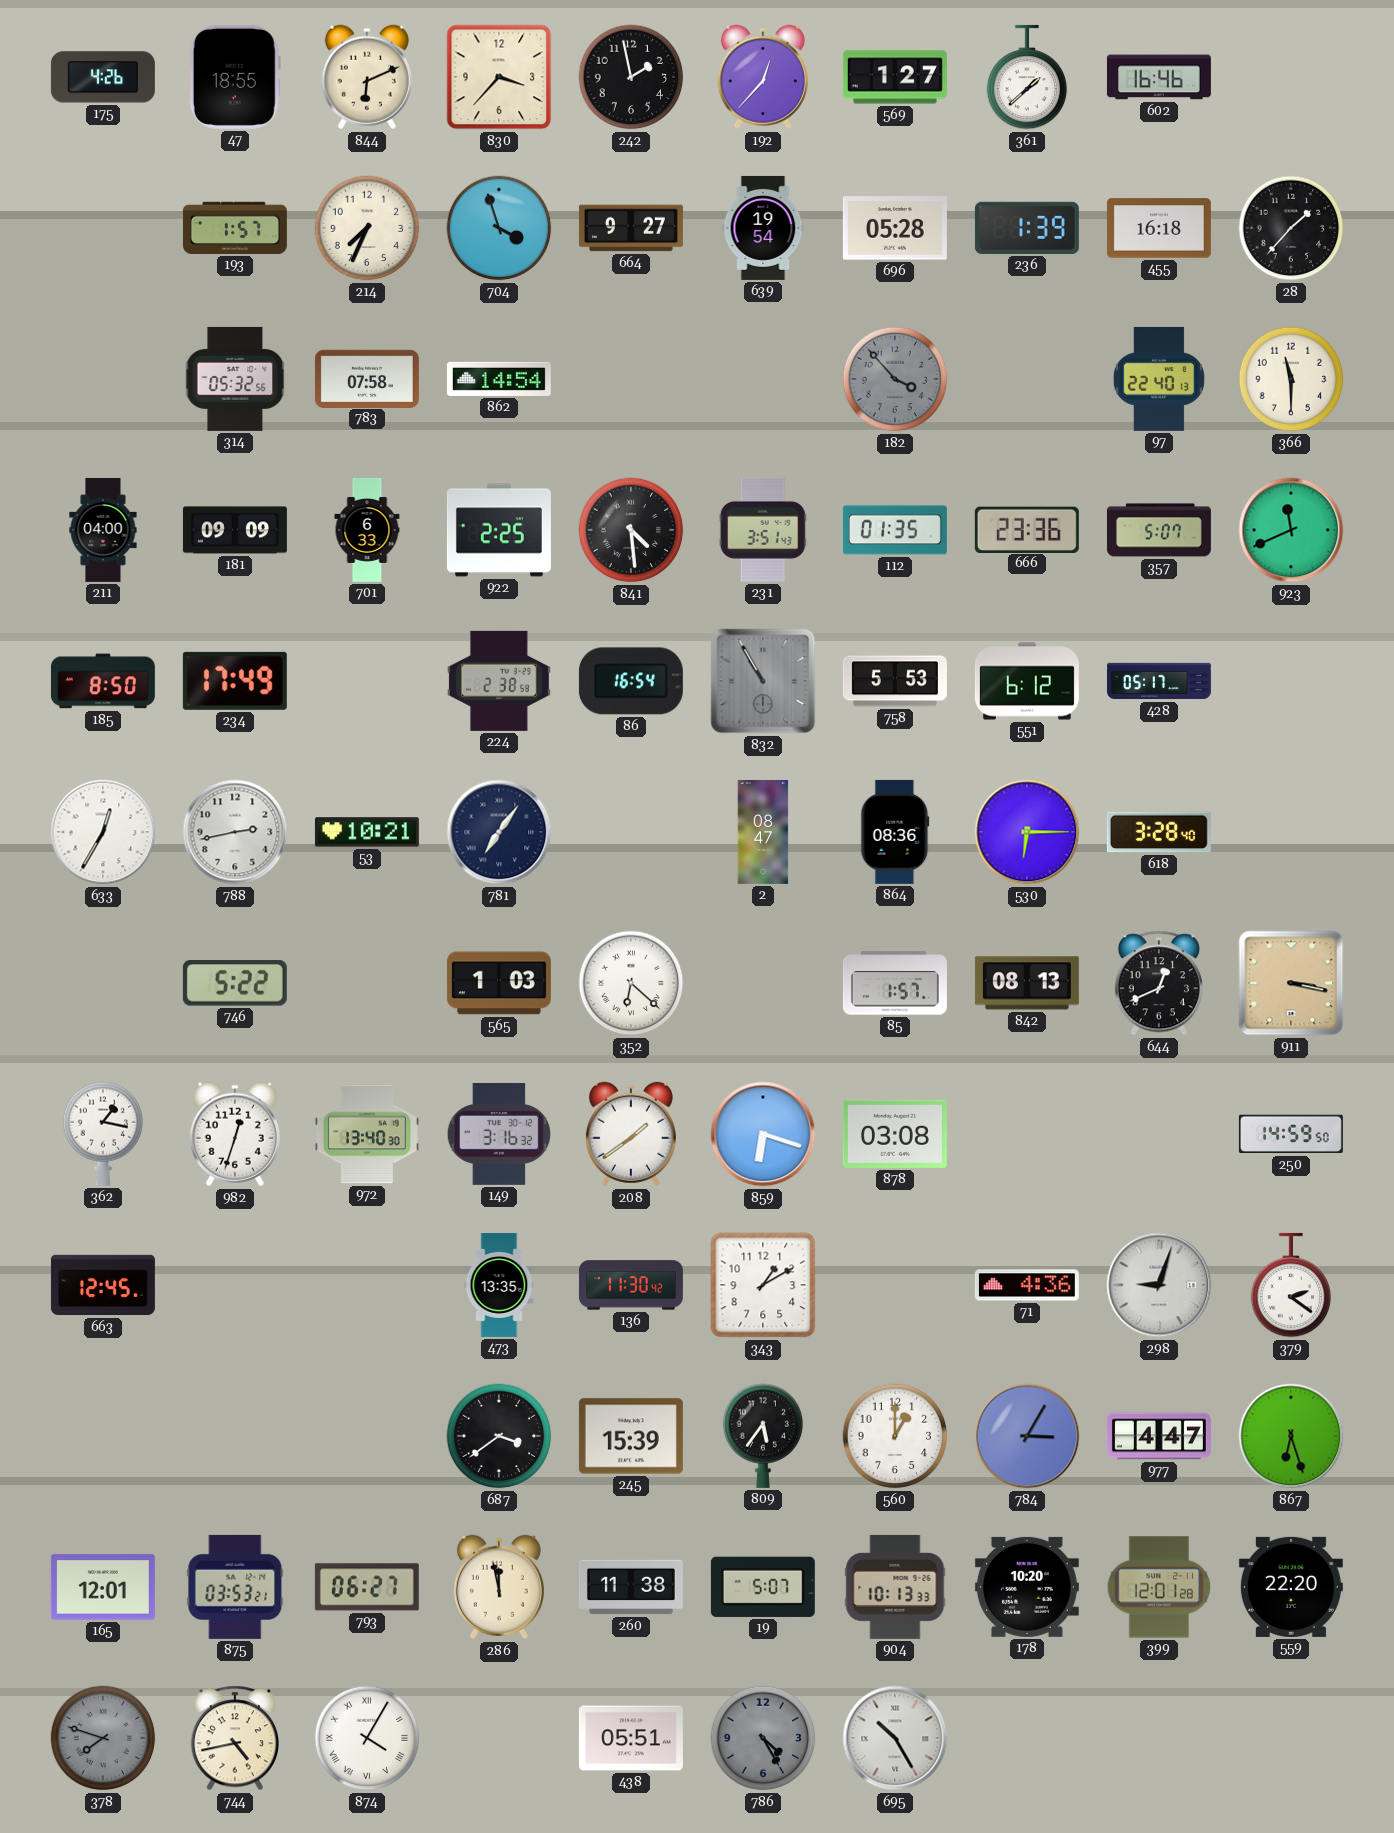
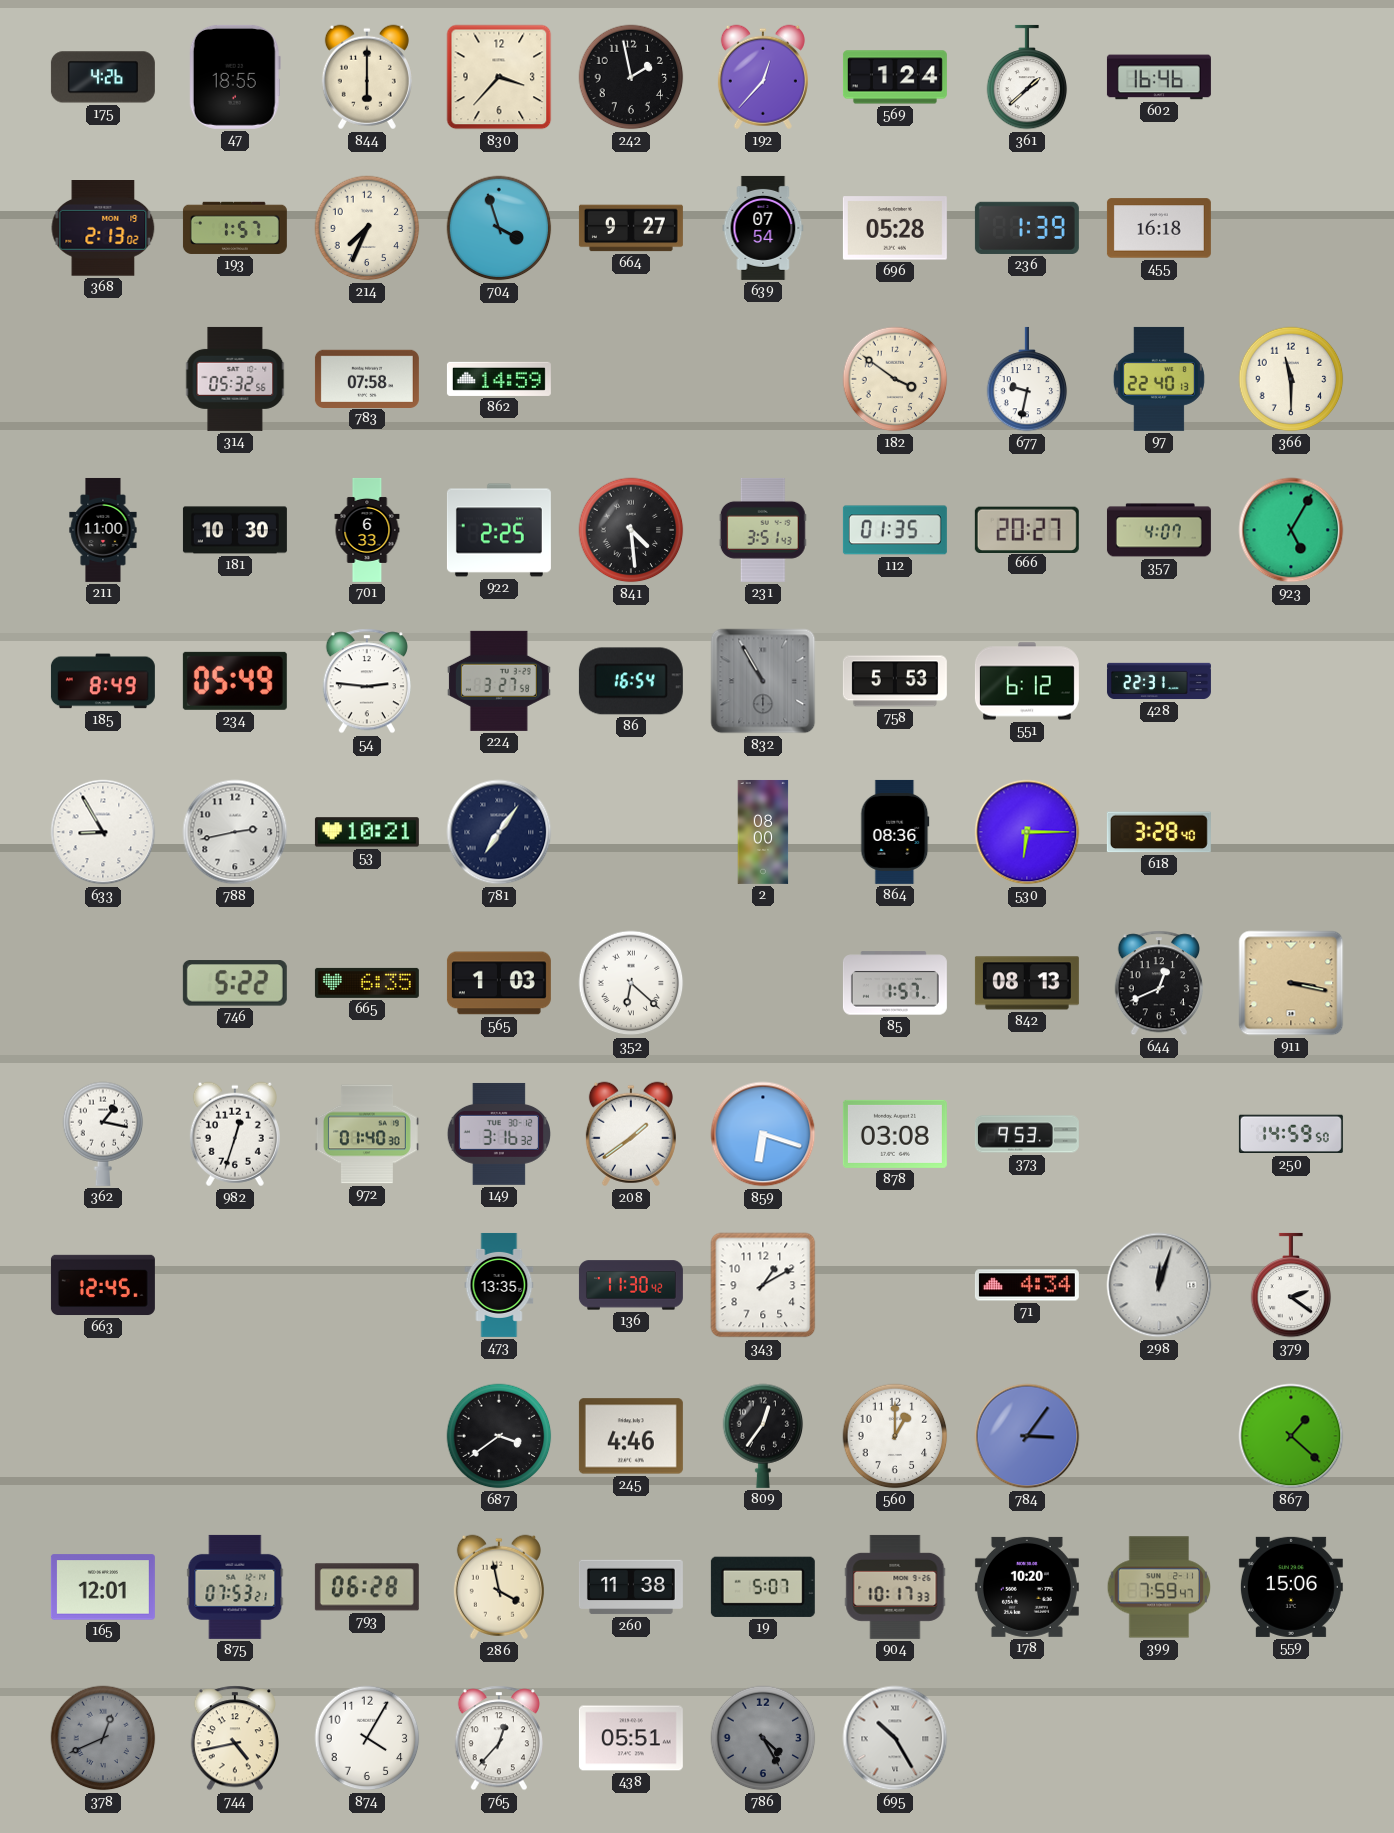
844: 6:11 -> 6:00 (367, 77)
569: 1:27 -> 1:24 (895, 77)
368: none -> 2:13 (103, 229)
639: 19:54 -> 07:54 (763, 228)
28: 1:37 -> none (1291, 228)
862: 14:54 -> 14:59 (499, 379)
182: 3:53 -> 3:51 (895, 379)
182 dial: grey -> cream (895, 379)
677: none -> 9:32 (1027, 379)
211: 04:00 -> 11:00 (103, 530)
181: 09:09 -> 10:30 (235, 530)
666: 23:36 -> 20:27 (1027, 529)
357: 5:07 -> 4:07 (1159, 530)
923: 11:41 -> 5:05 (1291, 530)
185: 8:50 -> 8:49 (103, 681)
234: 17:49 -> 05:49 (235, 681)
54: none -> 2:46 (366, 681)
224: 2:38 -> 3:27 (499, 681)
428: 05:17 -> 22:31 (1159, 681)
633: 12:35 -> 8:55 (103, 832)
2: 08:47 -> 08:00 (763, 832)
665: none -> 6:35 (367, 983)
972: 13:40 -> 01:40 (367, 1134)
373: none -> 9:53 (1027, 1134)
71: 4:36 -> 4:34 (1027, 1285)
298: 9:03 -> 12:03 (1159, 1285)
245: 15:39 -> 4:46 (631, 1436)
809: 5:36 -> 12:36 (763, 1436)
784: 3:05 -> 3:06 (1027, 1436)
977: 4:47 -> none (1159, 1436)
867: 6:27 -> 1:22 (1291, 1436)
875: 03:53 -> 07:53 (235, 1587)
793: 06:27 -> 06:28 (367, 1587)
286: 11:58 -> 3:58 (499, 1587)
904: 10:13 -> 10:17 (895, 1587)
399: 12:01 -> 7:59 (1159, 1587)
559: 22:20 -> 15:06 (1291, 1587)
378: 7:48 -> 12:41 (103, 1738)
874 numerals: Roman -> Arabic (367, 1738)
765: none -> 12:37 (498, 1738)
